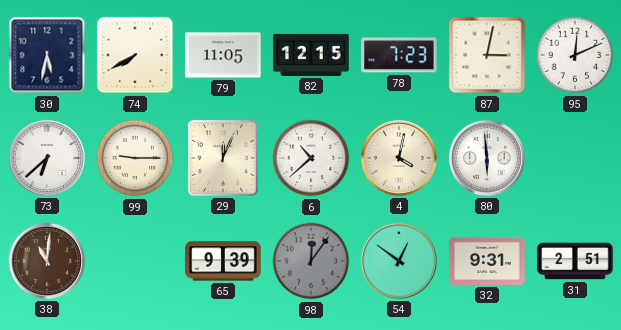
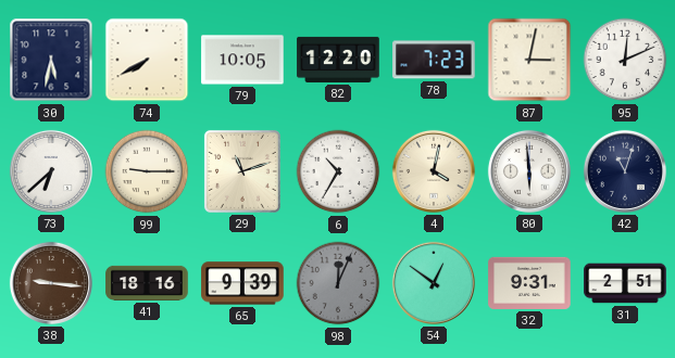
79: 11:05 -> 10:05 (242, 60)
82: 12:15 -> 12:20 (338, 60)
29: 12:04 -> 11:12 (242, 171)
6: 10:38 -> 10:35 (338, 171)
42: none -> 11:03 (625, 171)
38: 11:01 -> 9:16 (51, 283)
41: none -> 18:16 (147, 283)
98: 12:06 -> 12:04 (338, 283)
